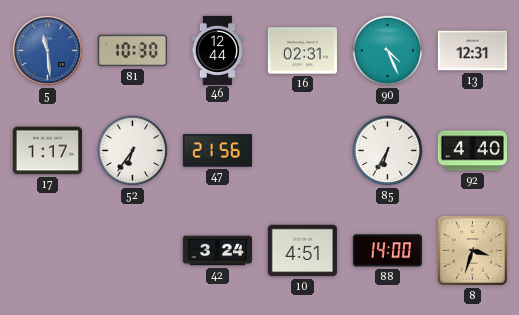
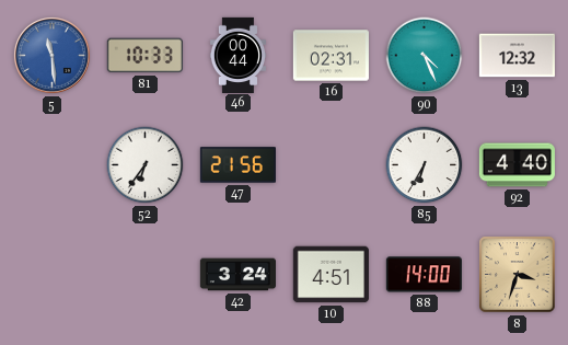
81: 10:30 -> 10:33 (144, 56)
46: 12:44 -> 00:44 (237, 55)
13: 12:31 -> 12:32 (517, 56)
17: 1:17 -> none (47, 151)
